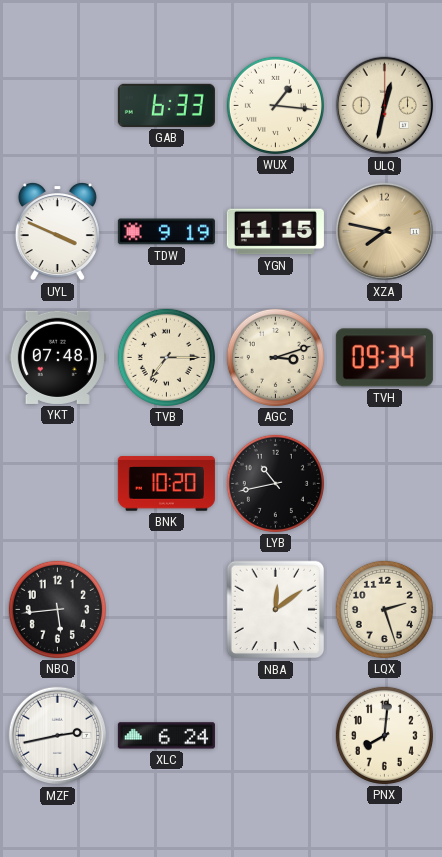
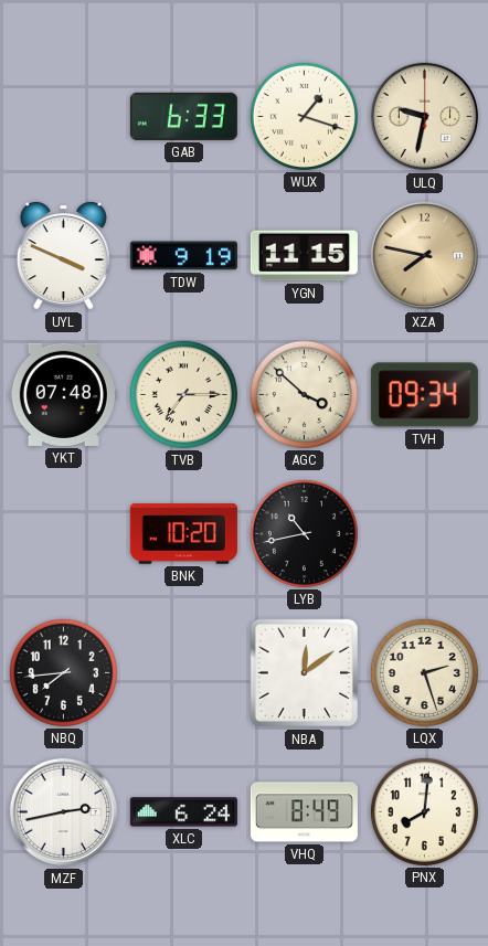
WUX: 1:16 -> 1:18 (304, 116)
ULQ: 12:32 -> 9:32 (425, 117)
AGC: 3:12 -> 3:52 (304, 394)
NBQ: 5:44 -> 7:44 (63, 672)
VHQ: none -> 8:49 (304, 812)
